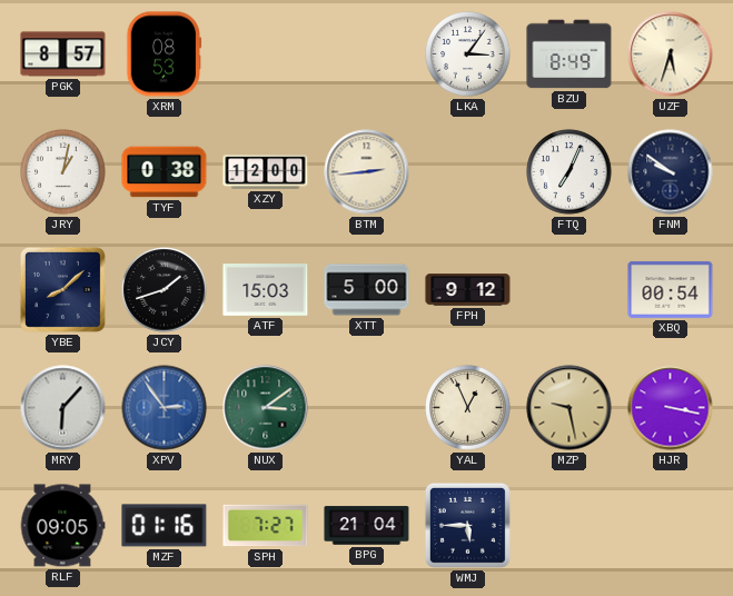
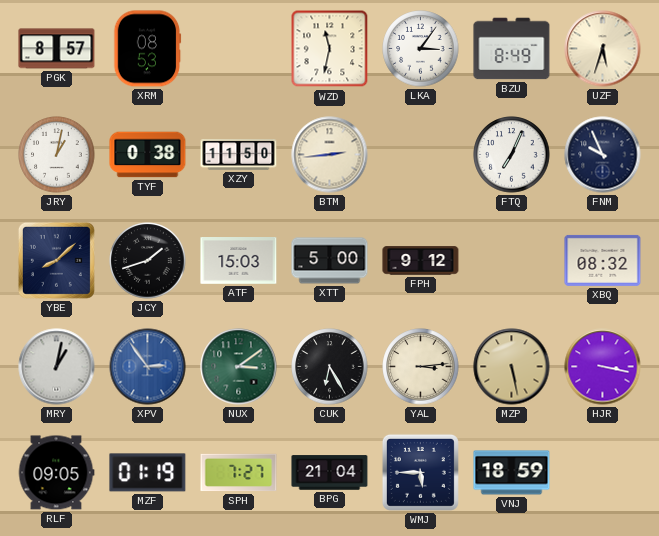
WZD: none -> 11:32 (330, 49)
XZY: 12:00 -> 11:50 (239, 155)
FNM: 9:51 -> 9:56 (603, 155)
XBQ: 00:54 -> 08:32 (603, 260)
MRY: 6:07 -> 1:02 (57, 367)
CUK: none -> 6:25 (330, 367)
YAL: 12:56 -> 3:14 (421, 367)
MZP: 9:28 -> 5:28 (512, 367)
MZF: 01:16 -> 01:19 (148, 473)
VNJ: none -> 18:59 (512, 473)
